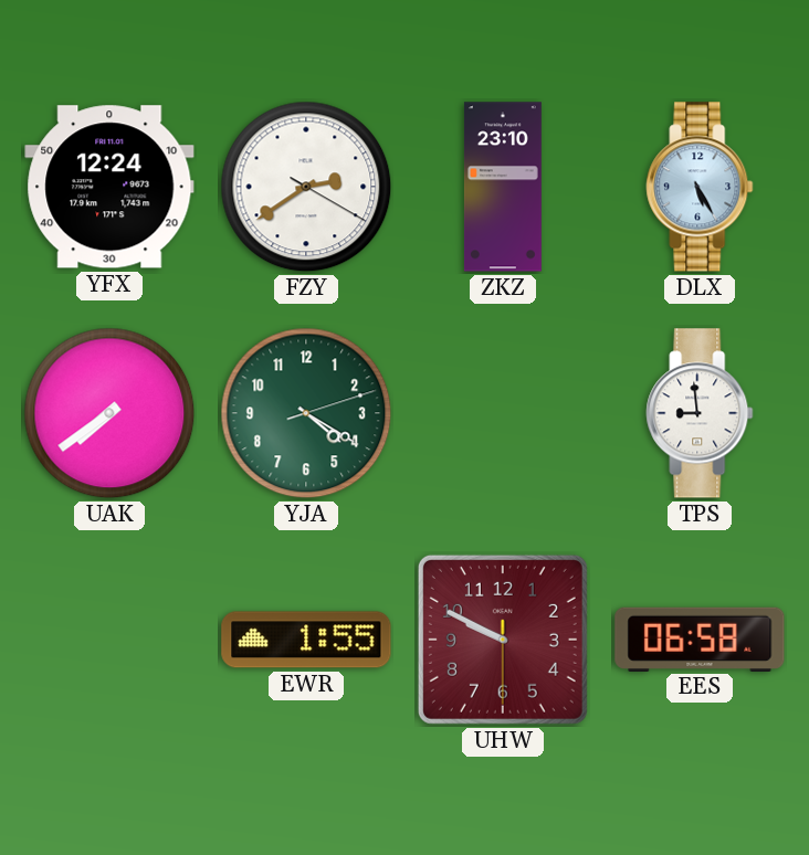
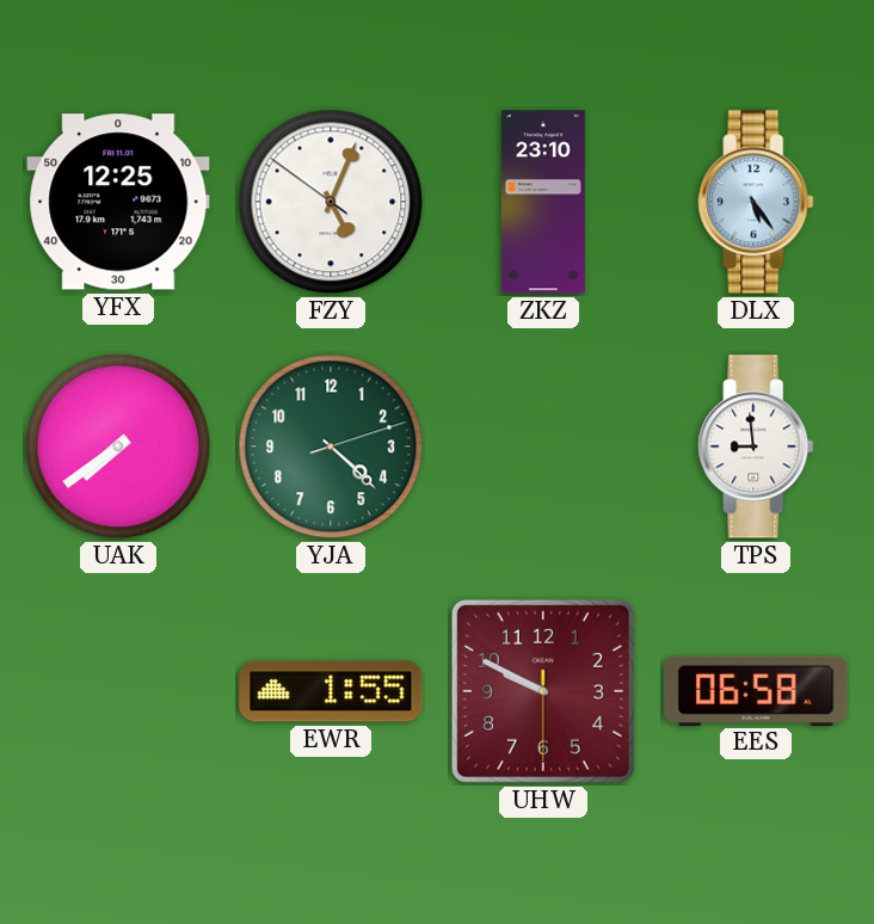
YFX: 12:24 -> 12:25 (118, 202)
FZY: 2:39 -> 5:03 (331, 202)
DLX: 5:25 -> 5:24 (756, 202)
YJA: 4:20 -> 4:22 (331, 446)
